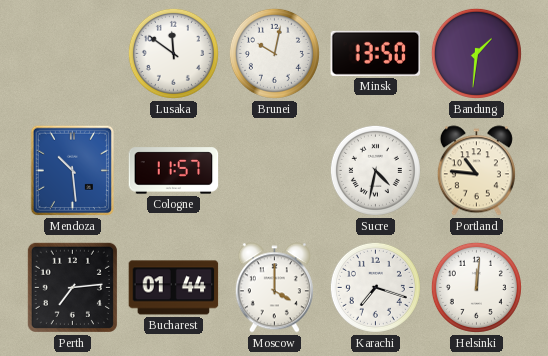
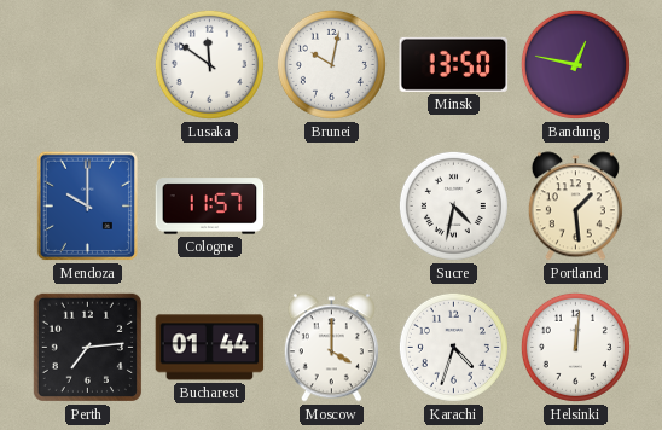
Bandung: 1:31 -> 12:47 (575, 64)
Mendoza: 10:29 -> 10:00 (87, 207)
Portland: 10:46 -> 1:29 (575, 207)
Karachi: 7:18 -> 4:33 (453, 347)
